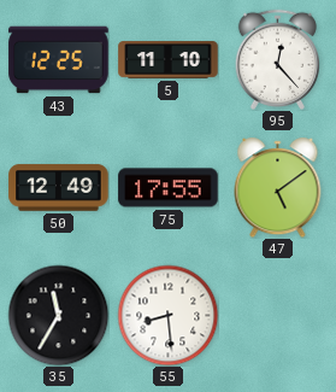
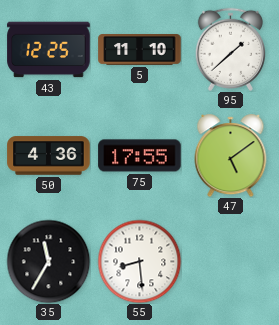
95: 12:23 -> 1:38 (230, 49)
50: 12:49 -> 4:36 (49, 156)
